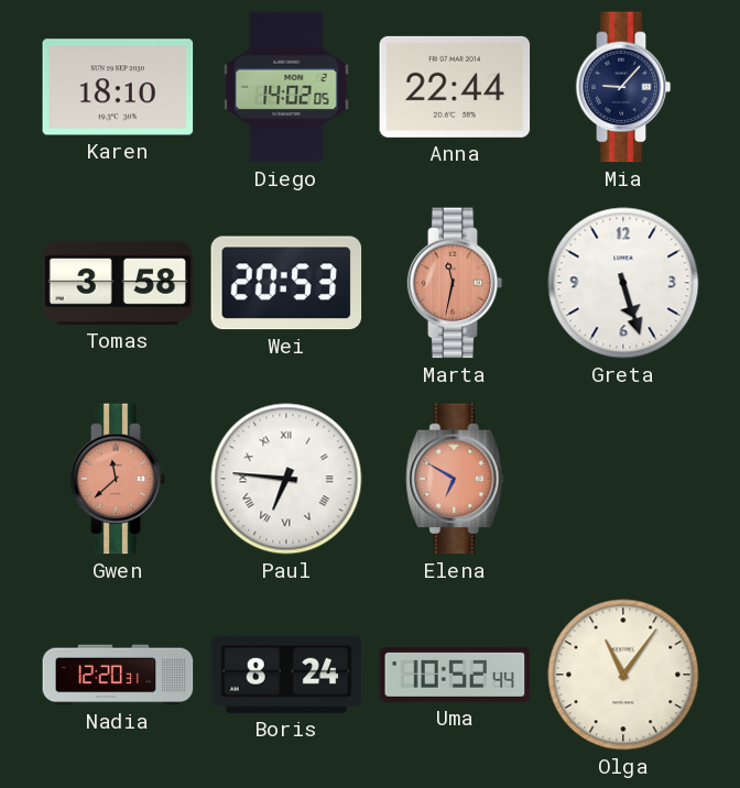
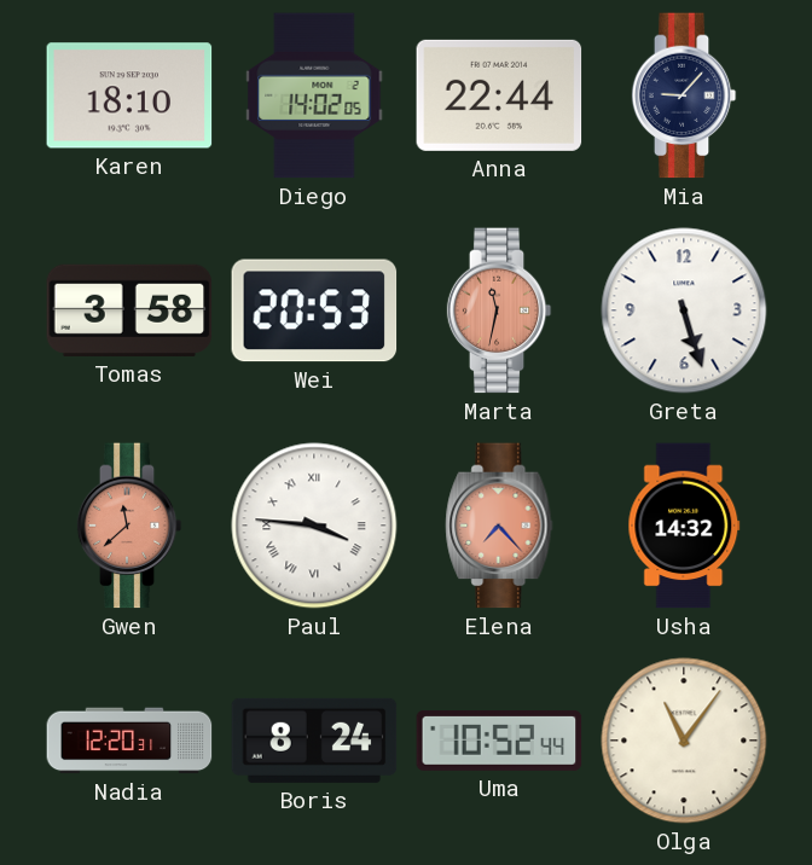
Paul: 6:46 -> 3:46 (314, 526)
Elena: 6:50 -> 7:23 (499, 526)
Usha: none -> 14:32 (684, 526)
